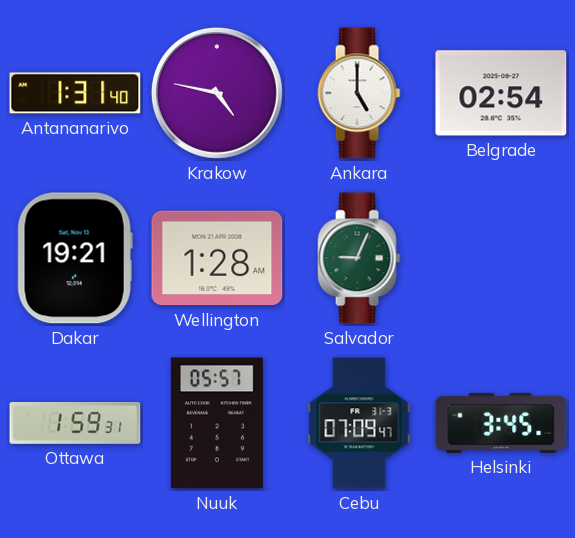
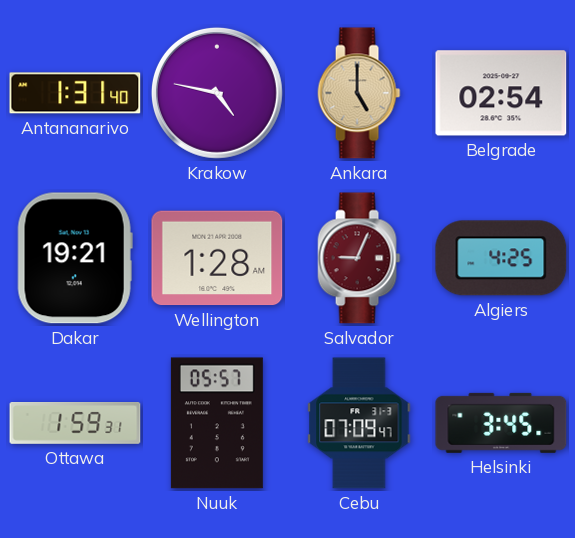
Ankara dial: white -> champagne (359, 93)
Salvador dial: green -> burgundy (359, 258)
Algiers: none -> 4:25 (501, 258)
